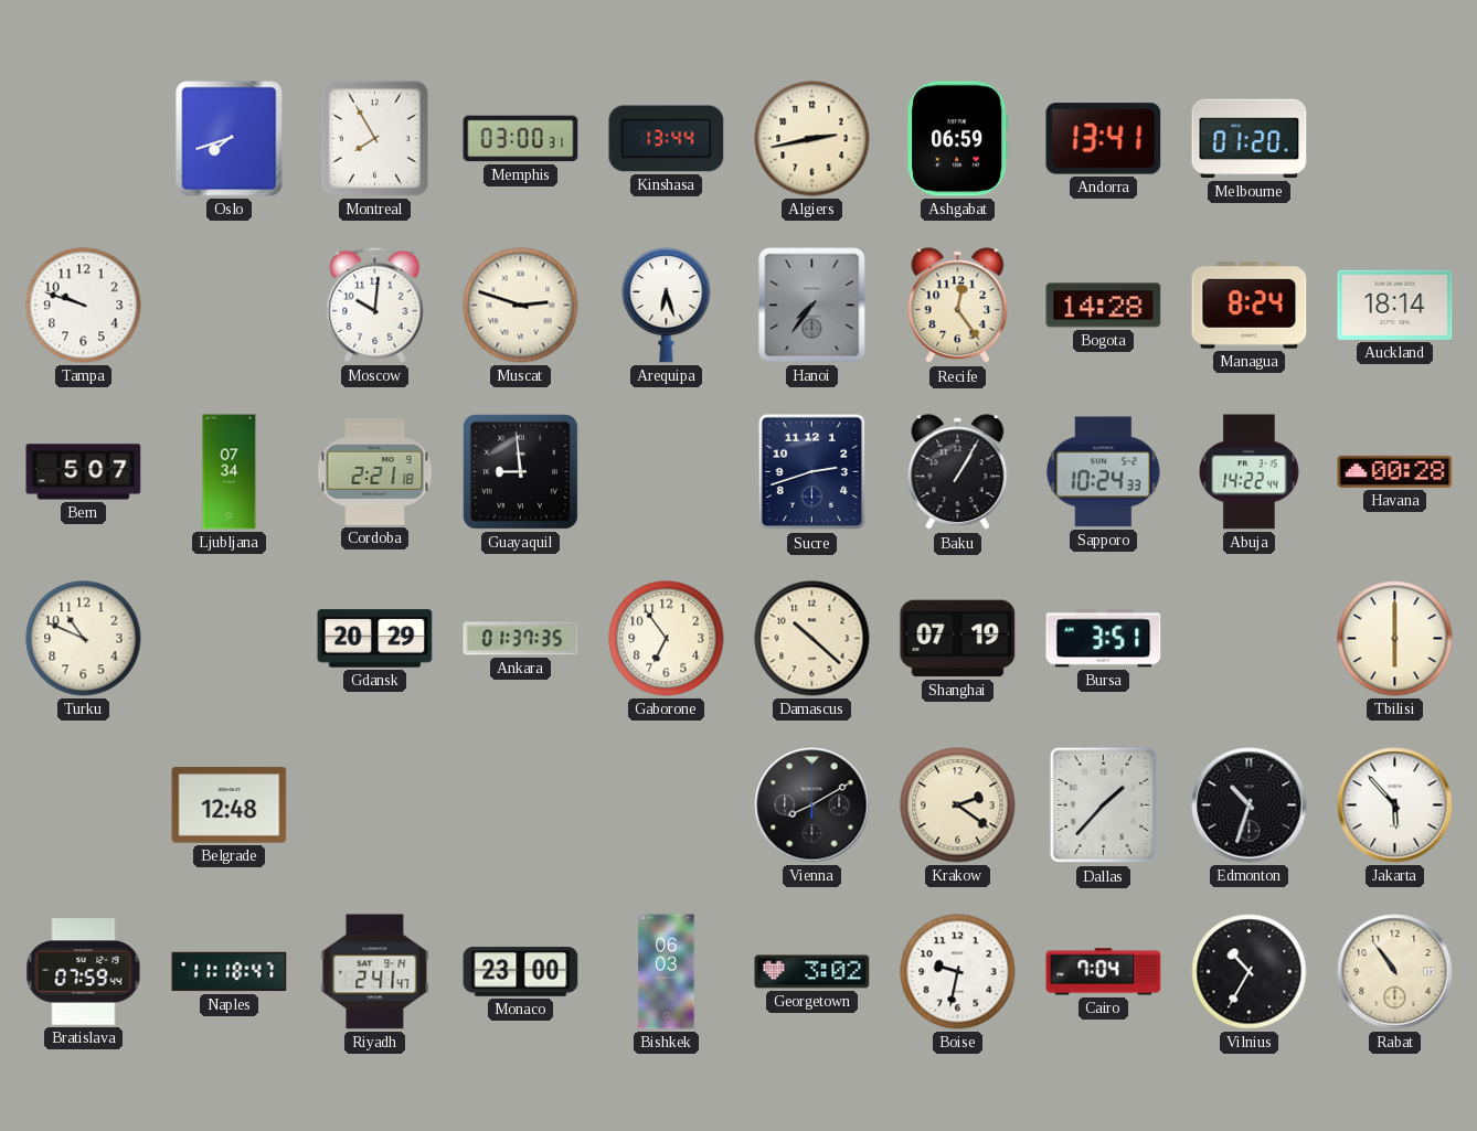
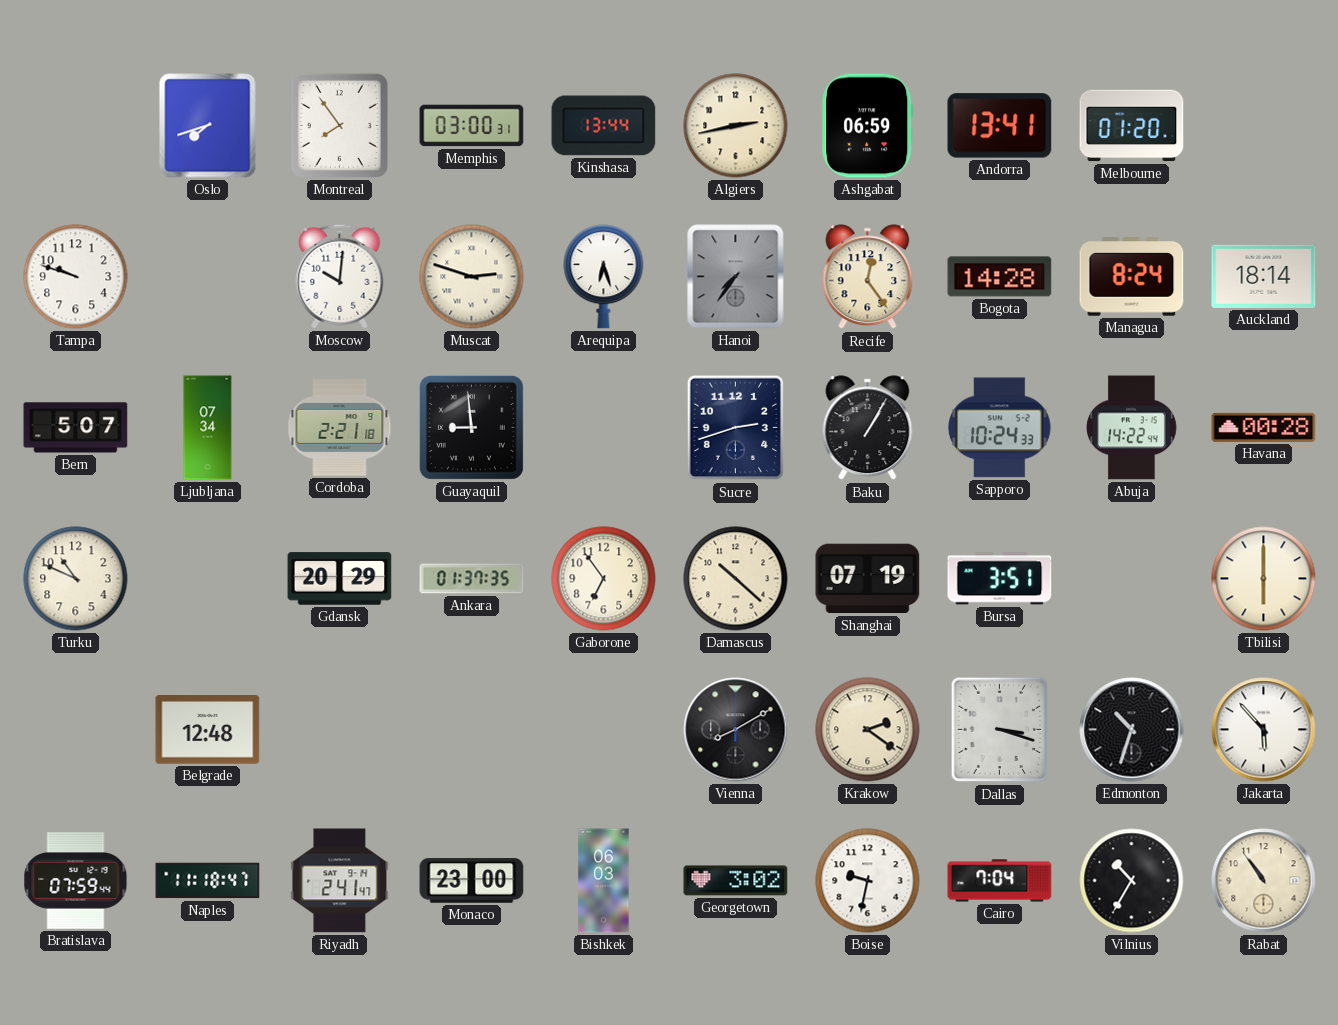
Montreal: 7:55 -> 7:54 (339, 125)
Dallas: 1:37 -> 3:18 (1000, 730)
